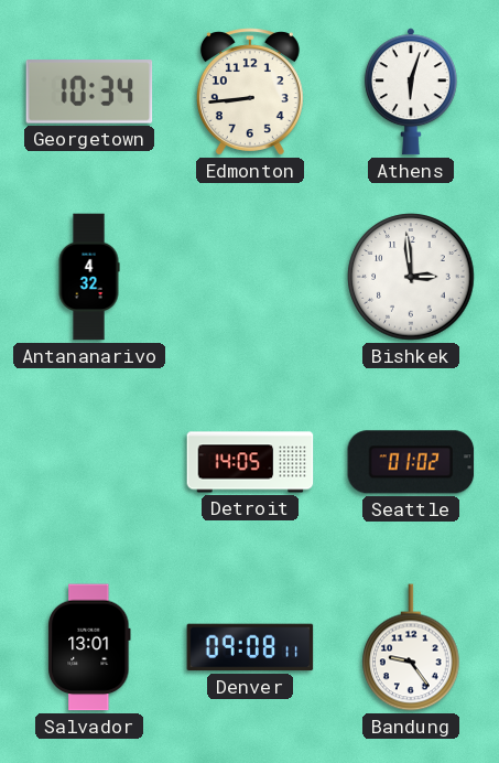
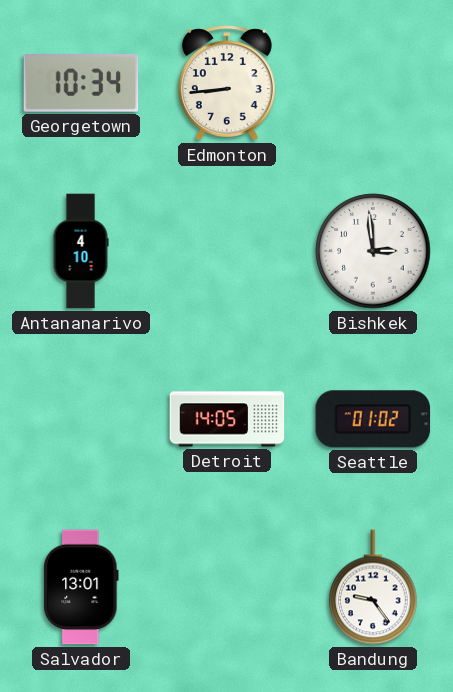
Athens: 6:03 -> none (411, 92)
Antananarivo: 4:32 -> 4:10 (81, 251)
Denver: 09:08 -> none (250, 647)
